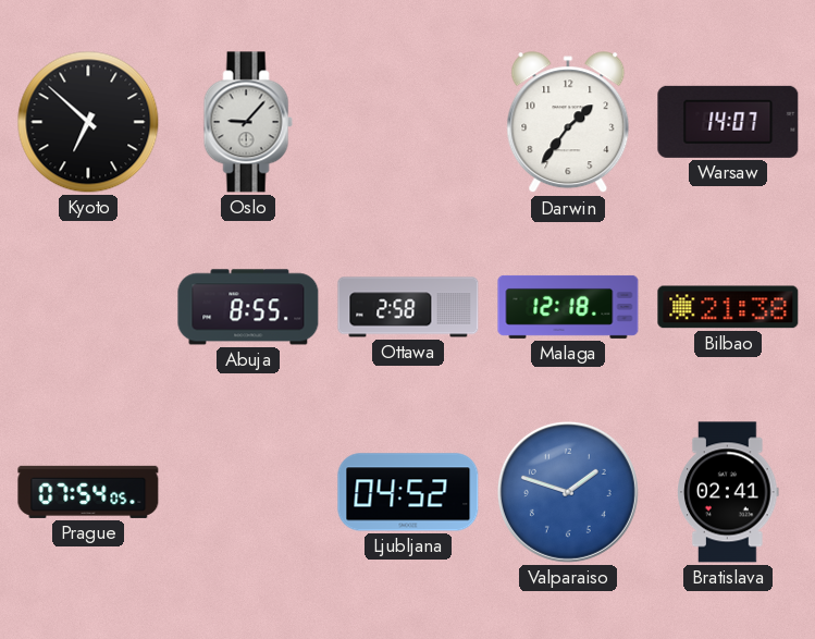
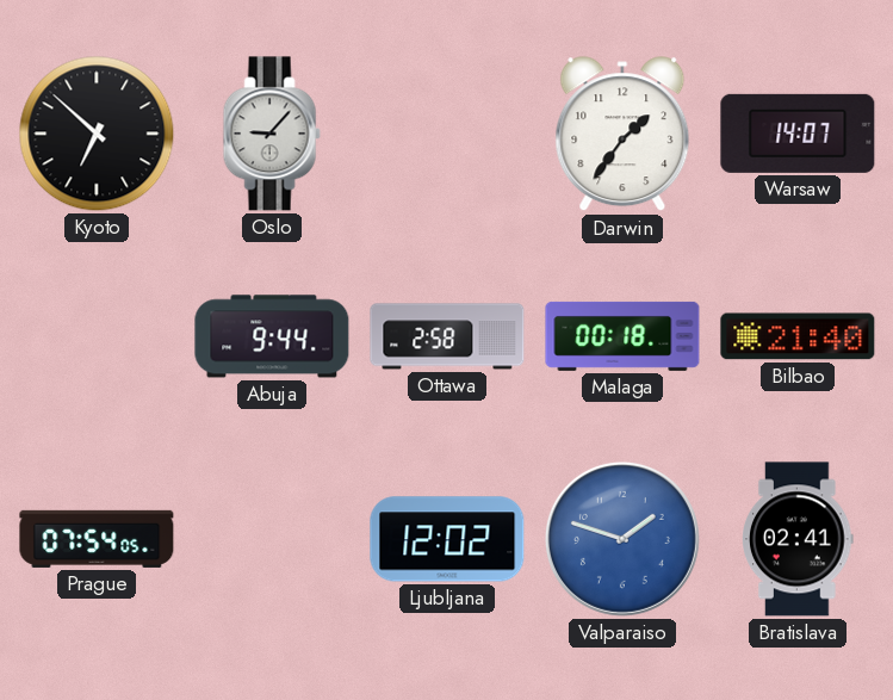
Abuja: 8:55 -> 9:44 (272, 336)
Malaga: 12:18 -> 00:18 (622, 336)
Bilbao: 21:38 -> 21:40 (798, 336)
Ljubljana: 04:52 -> 12:02 (447, 539)
